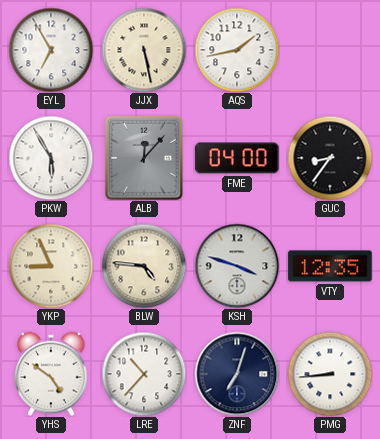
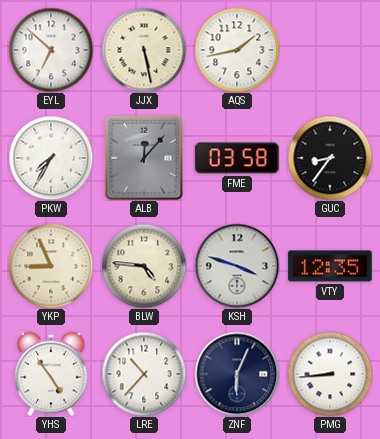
EYL: 6:55 -> 6:52 (51, 50)
PKW: 5:55 -> 7:35 (51, 158)
FME: 04:00 -> 03:58 (237, 158)
YHS: 4:51 -> 4:54 (51, 374)
ZNF: 7:03 -> 6:04 (237, 374)
